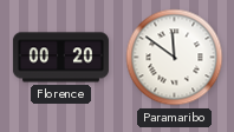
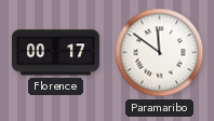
Florence: 00:20 -> 00:17 (55, 53)
